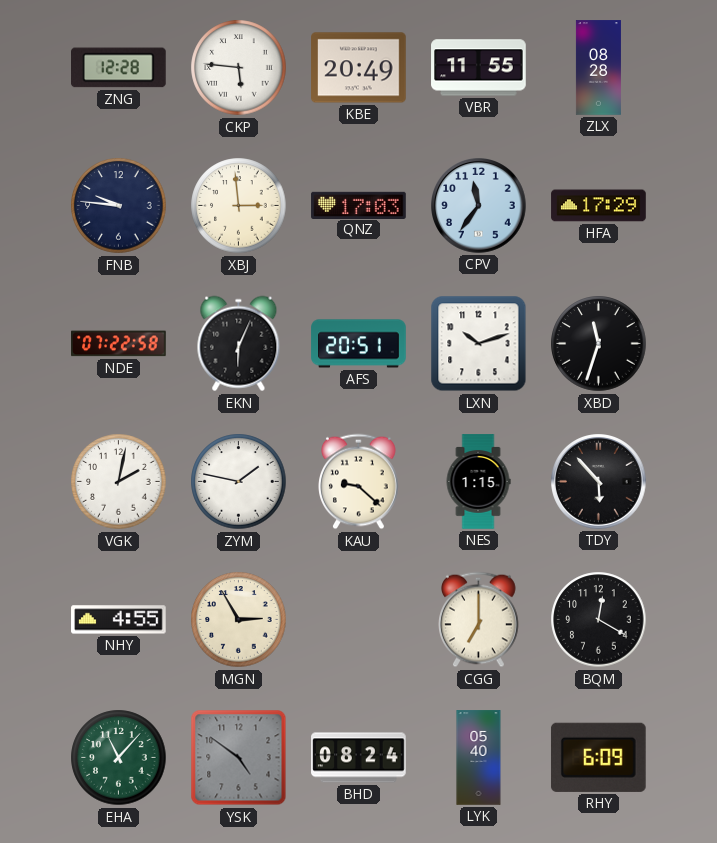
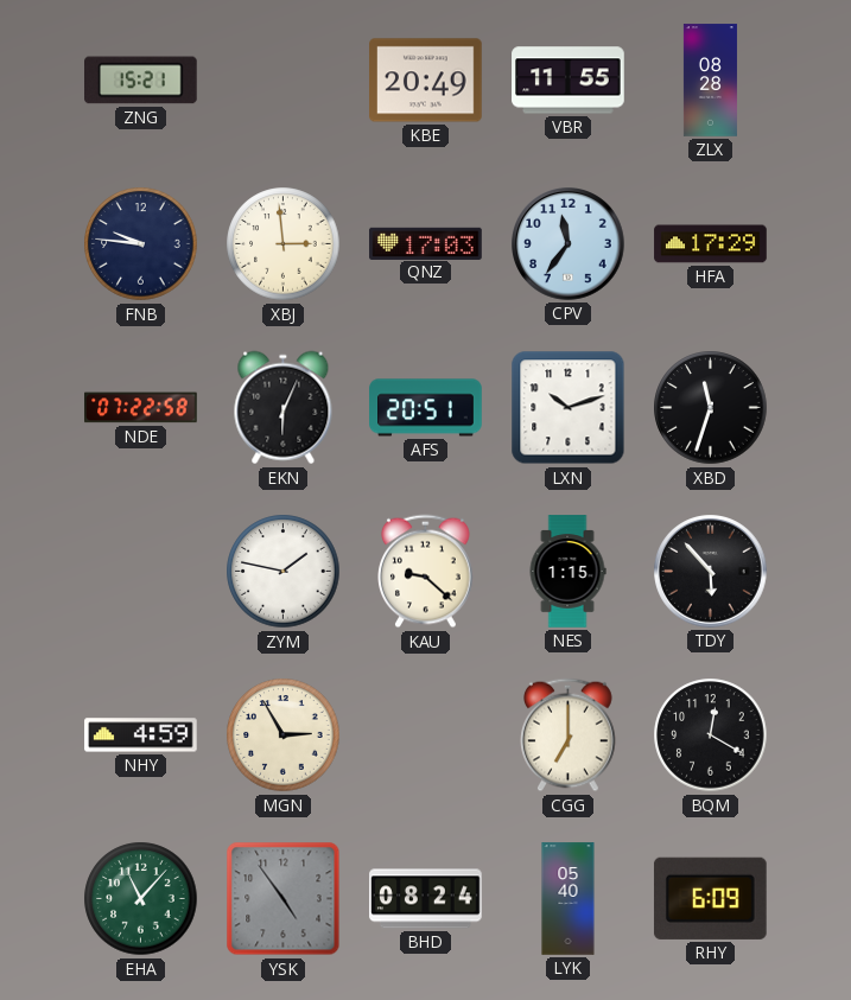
ZNG: 12:28 -> 15:21 (141, 81)
CKP: 5:46 -> none (239, 68)
VGK: 2:02 -> none (119, 482)
NHY: 4:55 -> 4:59 (141, 735)
YSK: 4:51 -> 4:54 (284, 899)
